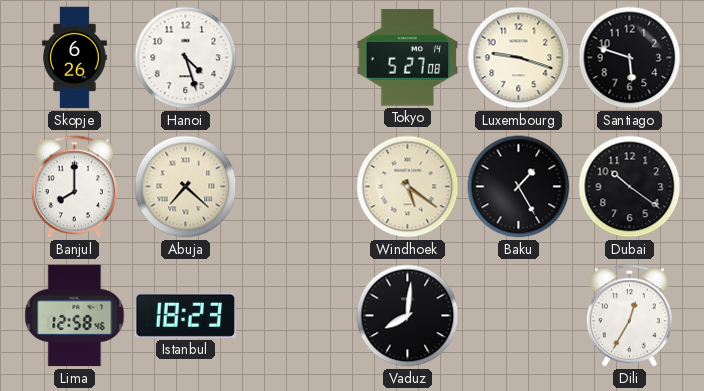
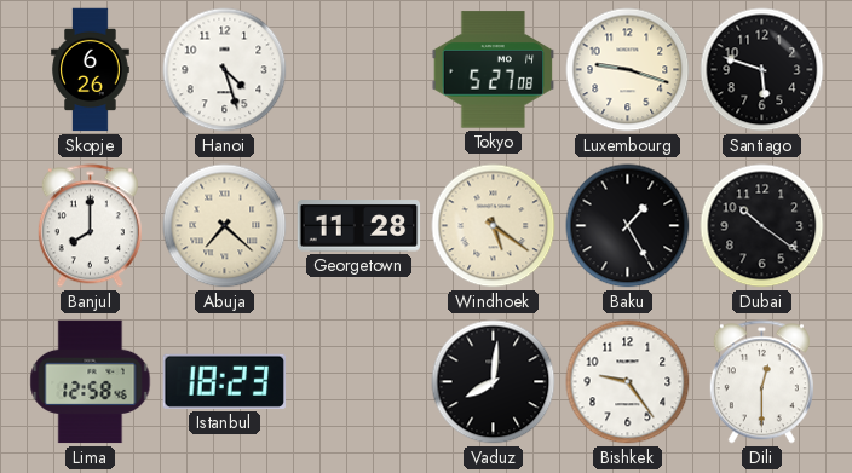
Georgetown: none -> 11:28 (359, 226)
Bishkek: none -> 9:24 (628, 382)
Dili: 12:35 -> 12:30 (761, 382)
